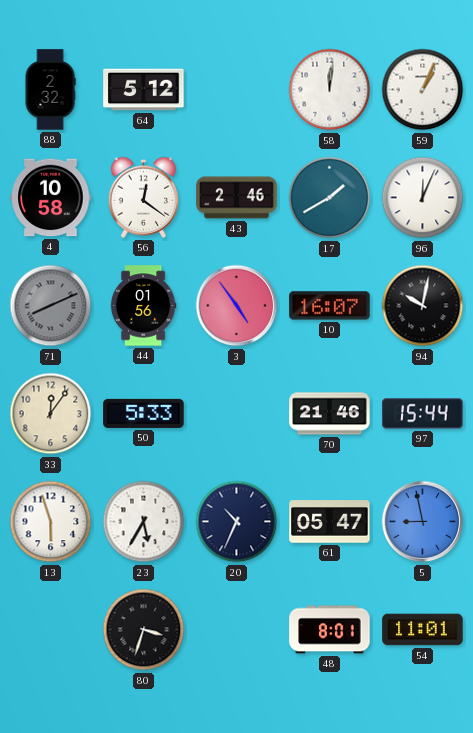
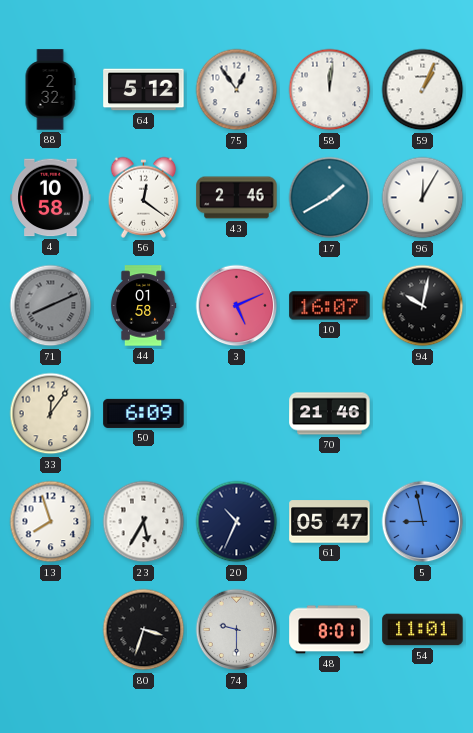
75: none -> 12:54 (237, 90)
96: 12:04 -> 12:05 (423, 198)
44: 01:56 -> 01:58 (143, 306)
3: 4:54 -> 5:11 (237, 306)
50: 5:33 -> 6:09 (144, 413)
97: 15:44 -> none (423, 414)
13: 5:57 -> 7:57 (51, 522)
74: none -> 9:30 (237, 630)
